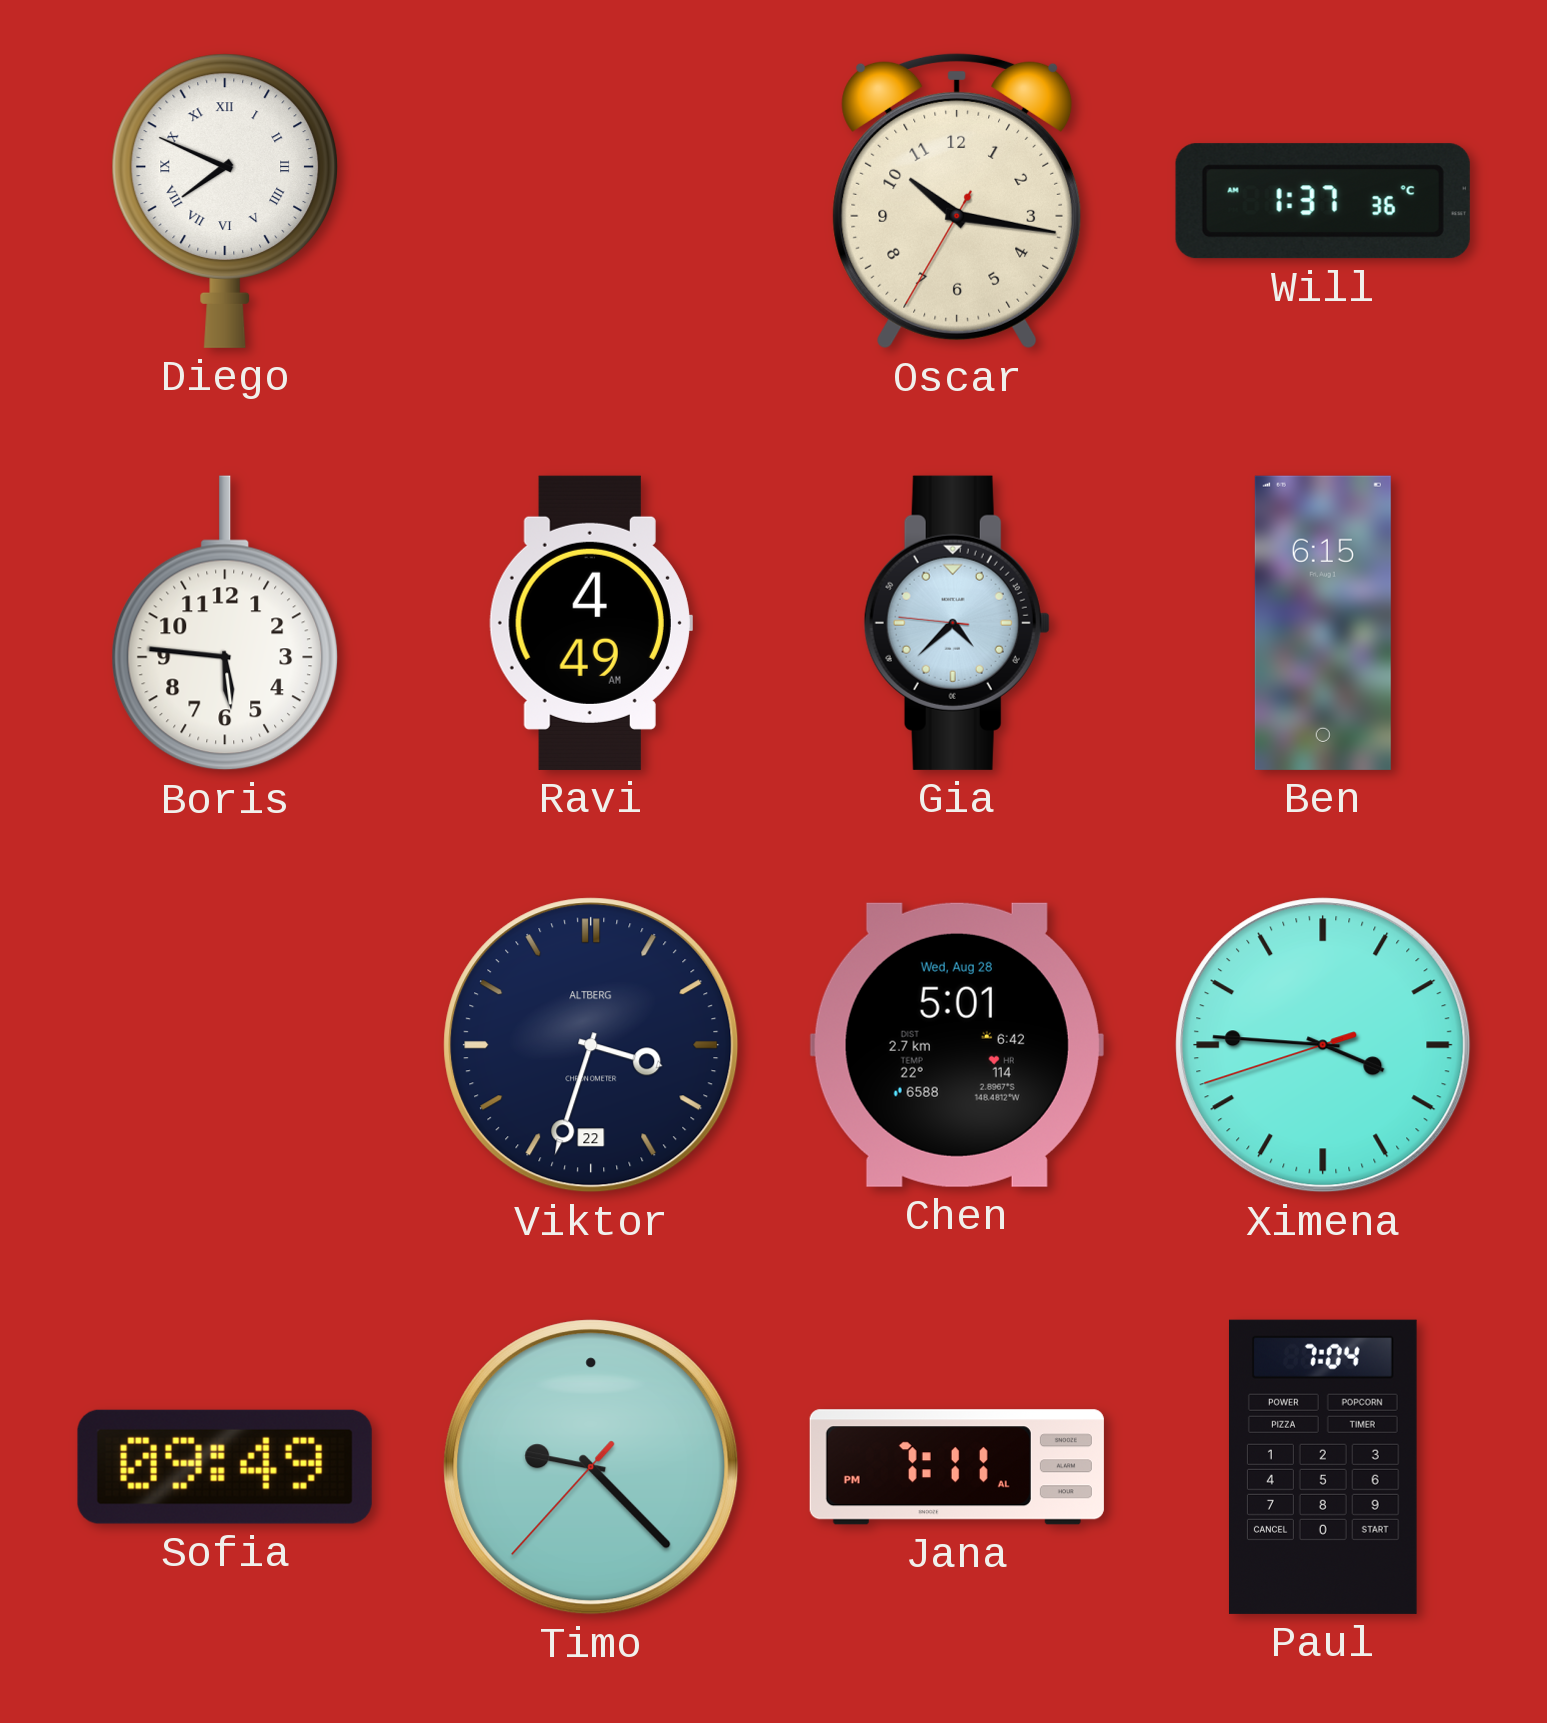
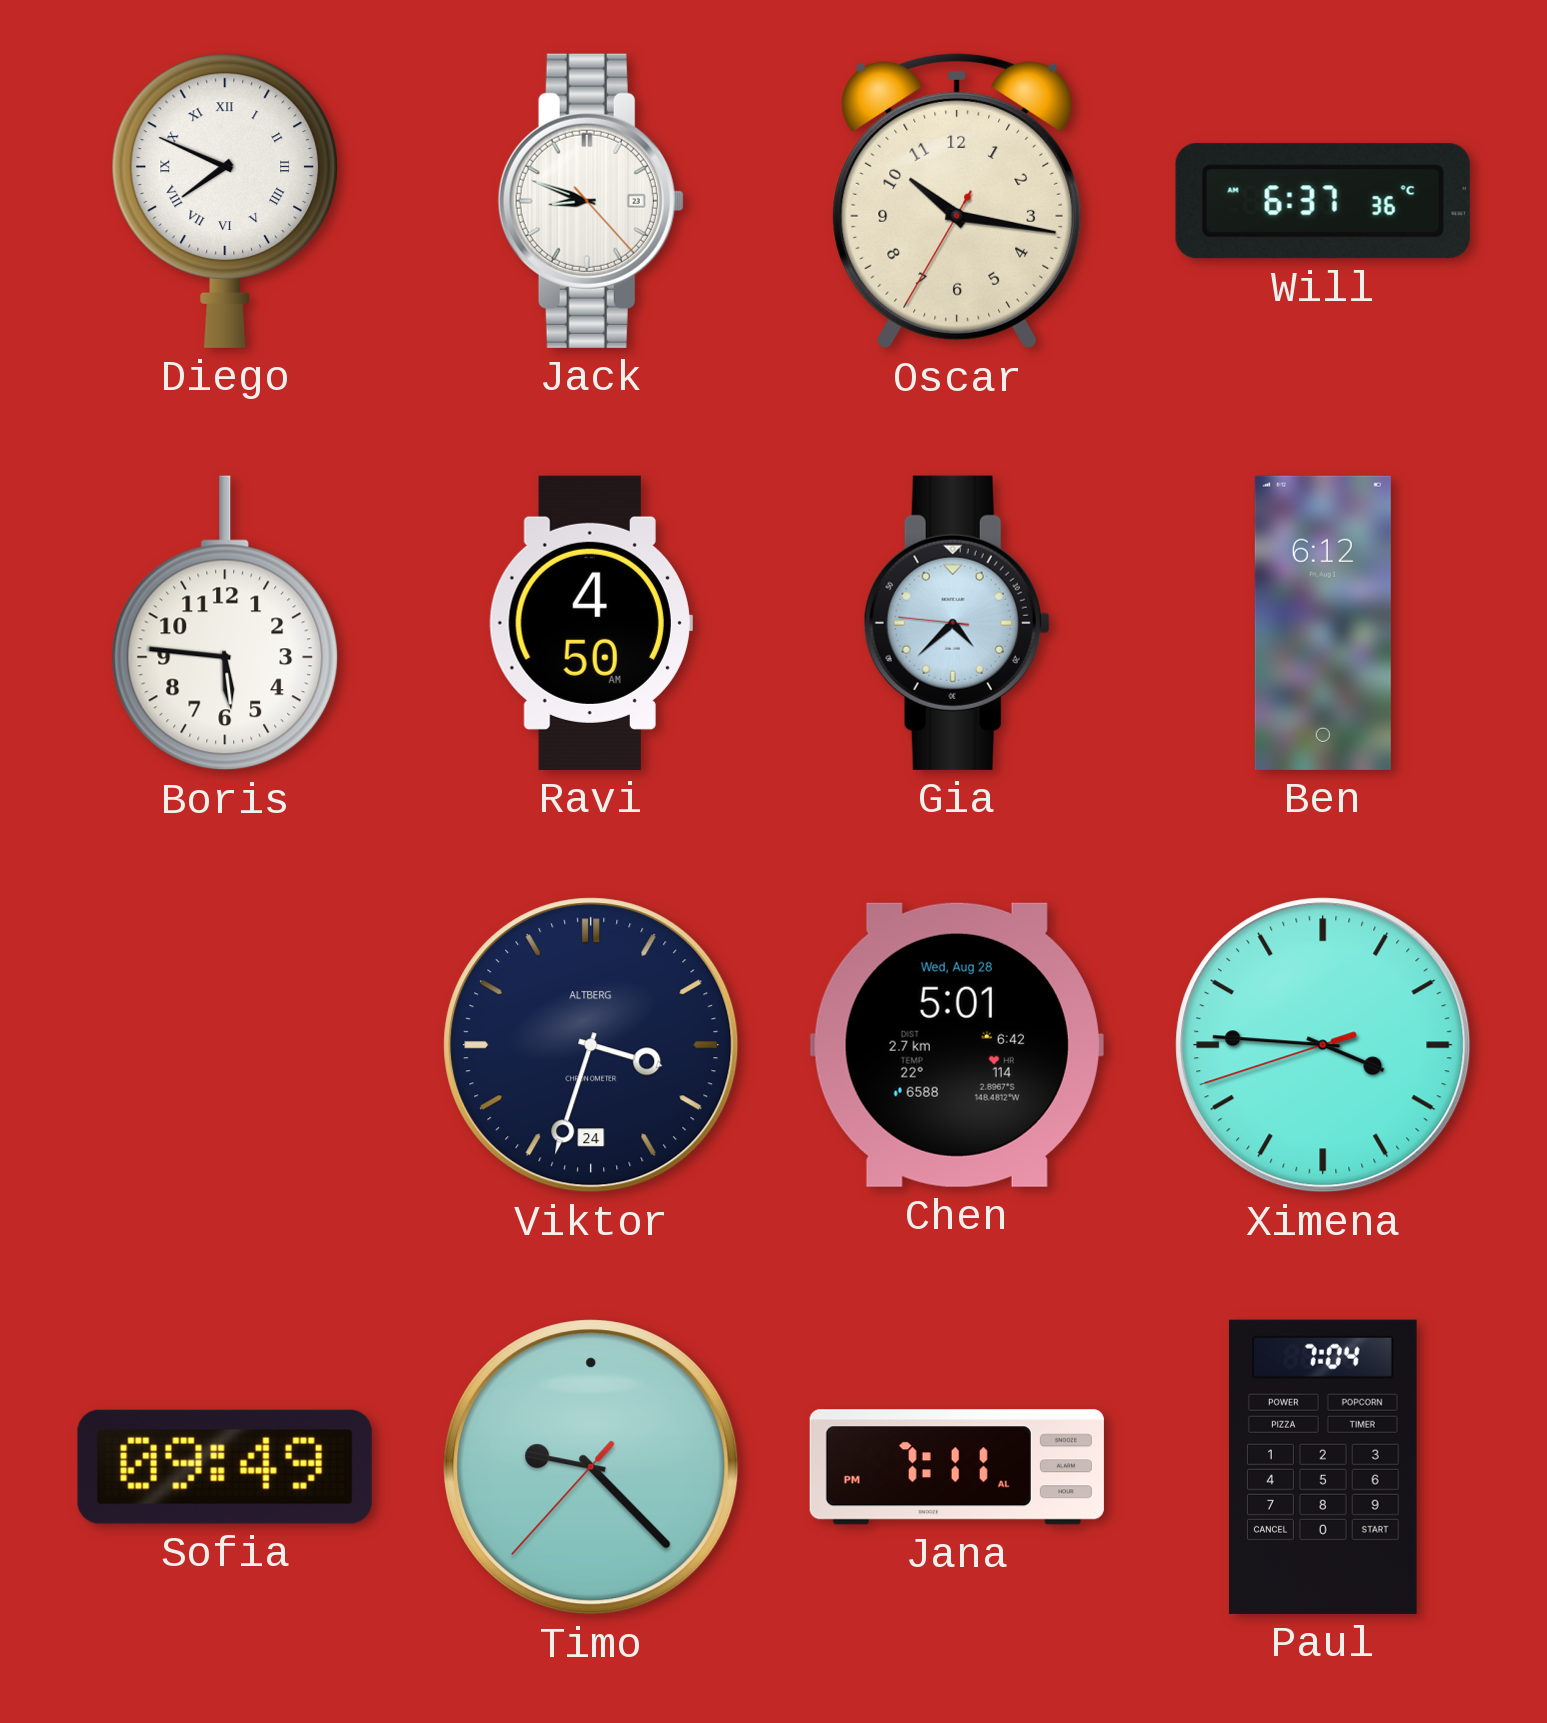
Jack: none -> 8:48 (591, 201)
Will: 1:37 -> 6:37 (1323, 201)
Ravi: 4:49 -> 4:50 (591, 623)
Ben: 6:15 -> 6:12 (1323, 623)
Viktor date: 22 -> 24 (591, 1045)
